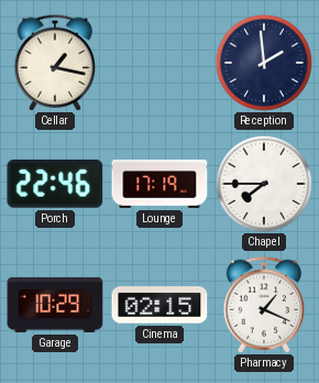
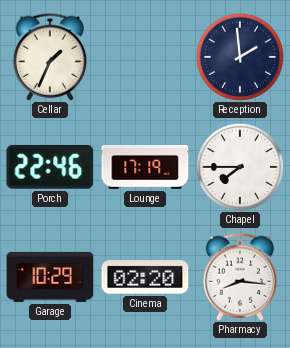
Cellar: 1:17 -> 1:34 (50, 57)
Cinema: 02:15 -> 02:20 (145, 277)
Pharmacy: 1:19 -> 8:16 (240, 277)
